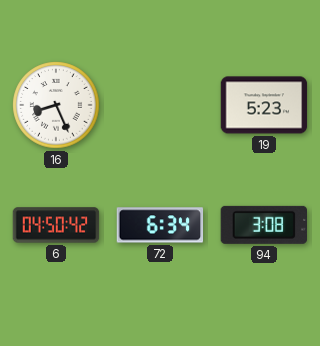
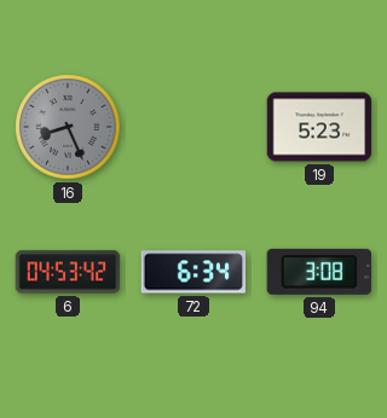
16 dial: white -> grey (68, 127)
6: 04:50 -> 04:53 (68, 272)
